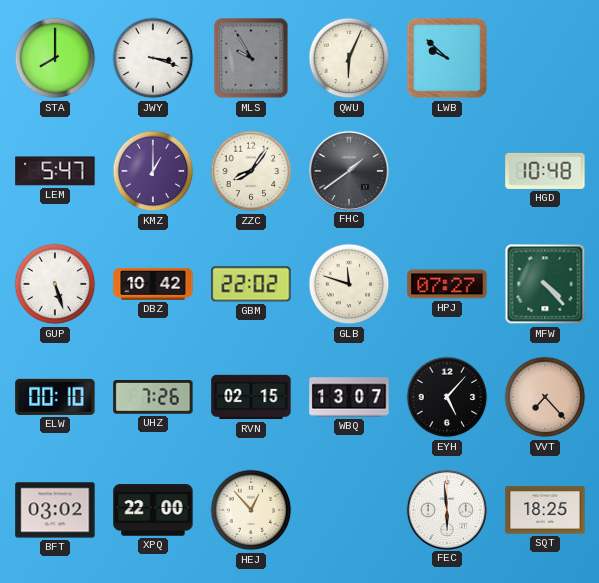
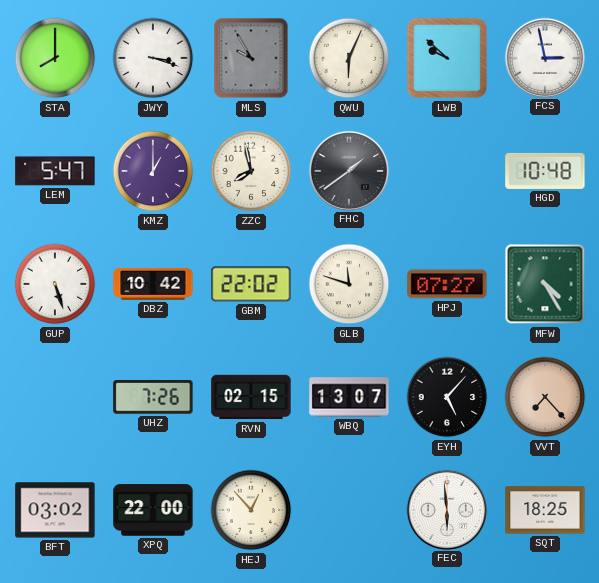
FCS: none -> 2:58 (544, 57)
ZZC: 8:06 -> 7:58 (251, 171)
MFW: 4:23 -> 4:25 (545, 284)
ELW: 00:10 -> none (55, 397)
